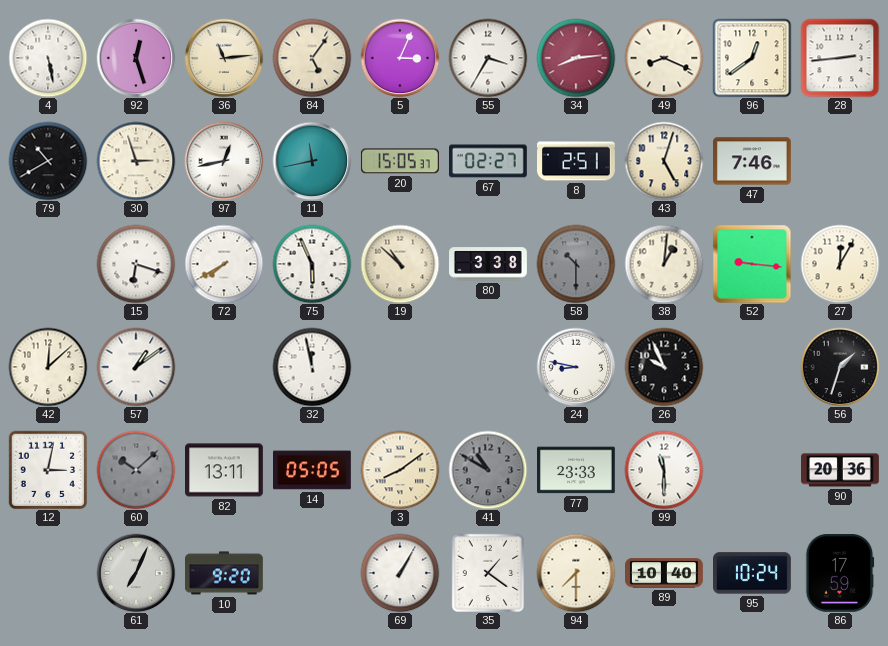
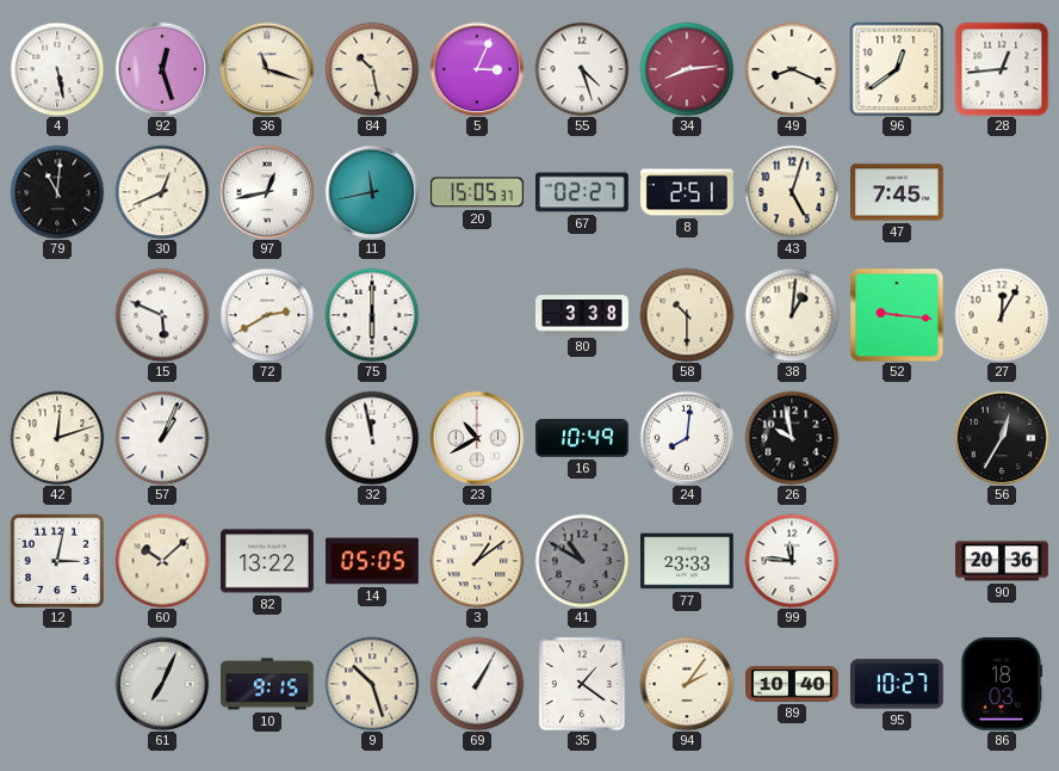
36: 11:14 -> 11:18 (267, 69)
84: 5:06 -> 10:28 (372, 69)
55: 3:35 -> 4:27 (582, 69)
28: 2:44 -> 12:44 (1002, 69)
79: 10:40 -> 11:01 (57, 192)
30: 2:57 -> 12:41 (162, 192)
47: 7:46 -> 7:45 (898, 192)
15: 6:18 -> 5:49 (162, 315)
72: 7:40 -> 2:40 (267, 315)
75: 5:56 -> 6:00 (372, 315)
19: 10:52 -> none (400, 264)
58 dial: grey -> cream (687, 315)
42: 12:08 -> 12:12 (57, 438)
57: 1:09 -> 1:04 (162, 438)
23: none -> 10:40 (477, 438)
16: none -> 10:49 (583, 438)
24: 8:47 -> 8:01 (687, 438)
26: 9:56 -> 9:58 (792, 438)
56: 1:33 -> 12:35 (1002, 438)
60 dial: grey -> cream (162, 561)
82: 13:11 -> 13:22 (268, 561)
3: 8:09 -> 1:09 (477, 561)
99: 11:30 -> 11:46 (792, 561)
10: 9:20 -> 9:15 (268, 684)
9: none -> 10:27 (372, 684)
94: 7:30 -> 2:06 (687, 684)
95: 10:24 -> 10:27 (898, 684)
86: 17:59 -> 18:03 (1002, 685)
